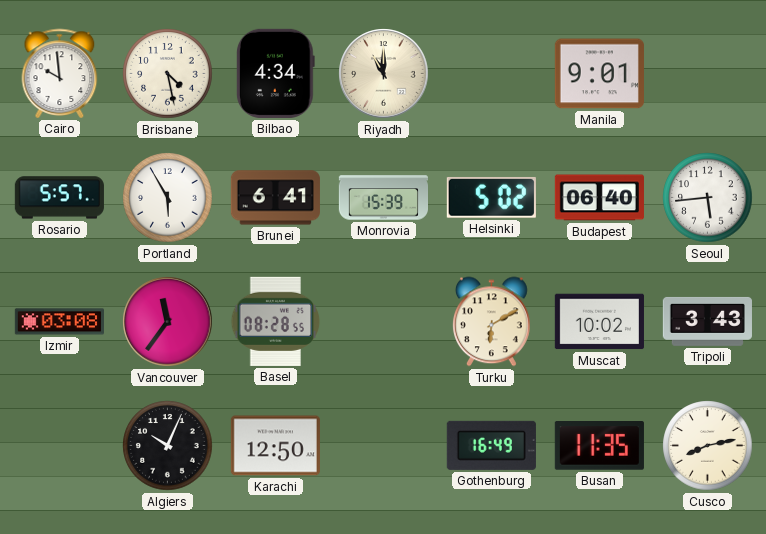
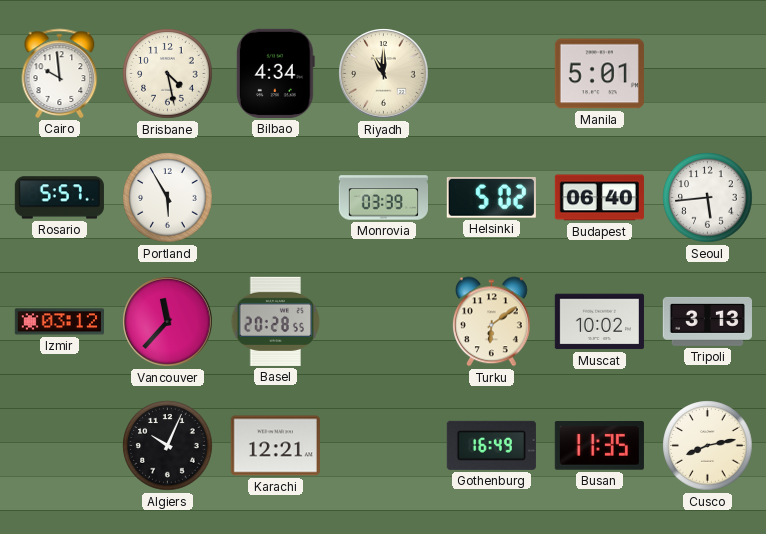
Manila: 9:01 -> 5:01 (599, 74)
Brunei: 6:41 -> none (275, 198)
Monrovia: 15:39 -> 03:39 (383, 198)
Izmir: 03:08 -> 03:12 (59, 322)
Vancouver: 11:36 -> 11:37 (168, 322)
Basel: 08:28 -> 20:28 (276, 321)
Turku: 6:10 -> 6:09 (491, 322)
Tripoli: 3:43 -> 3:13 (707, 321)
Karachi: 12:50 -> 12:21 (275, 446)
